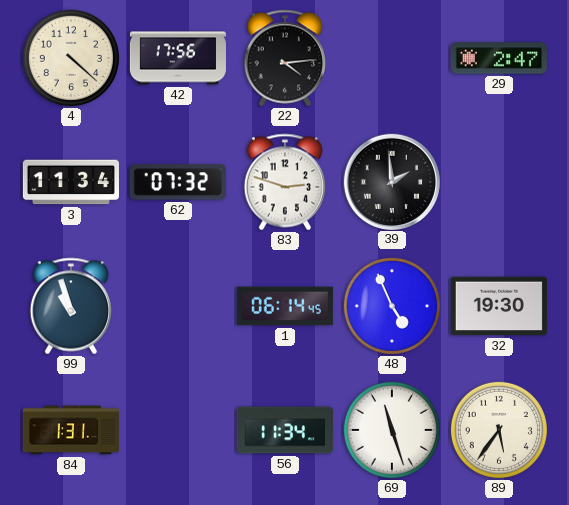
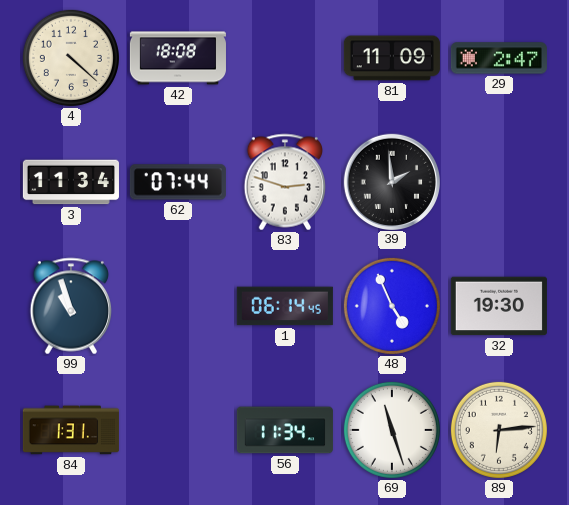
42: 17:56 -> 18:08 (178, 58)
22: 4:14 -> none (284, 58)
81: none -> 11:09 (392, 58)
62: 07:32 -> 07:44 (178, 182)
89: 5:36 -> 6:14 (499, 430)
